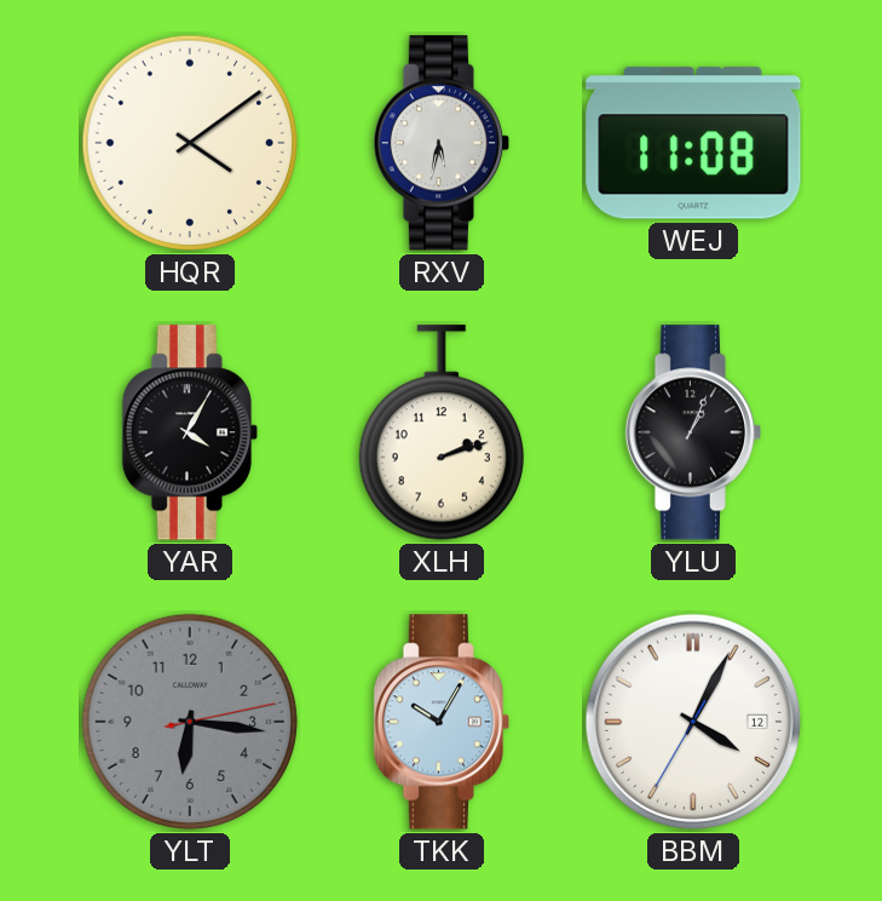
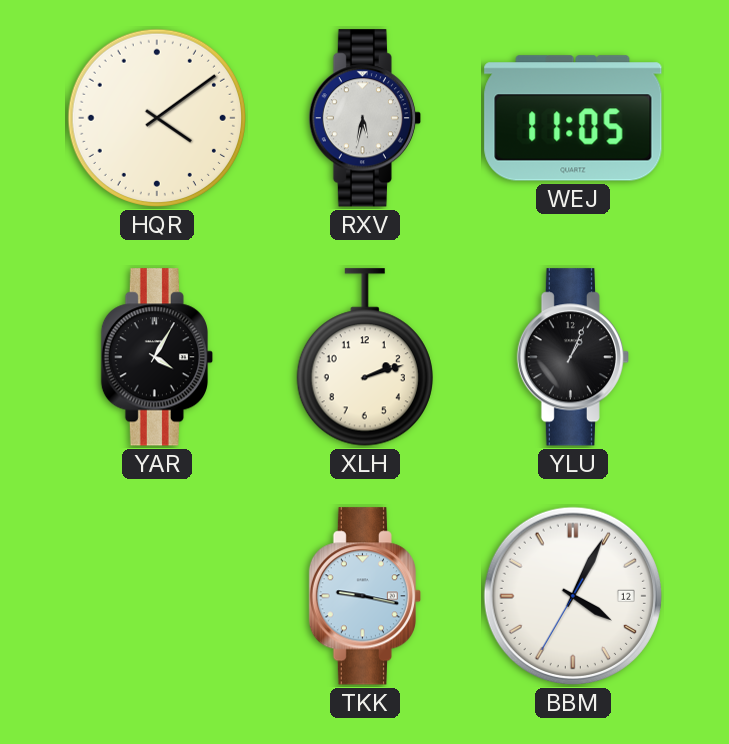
WEJ: 11:08 -> 11:05 (573, 118)
YLT: 6:16 -> none (190, 722)
TKK: 10:05 -> 9:17 (364, 596)
